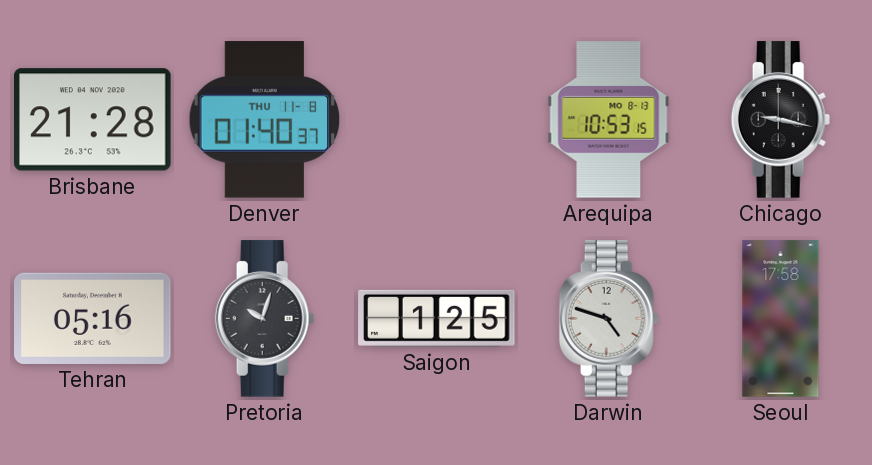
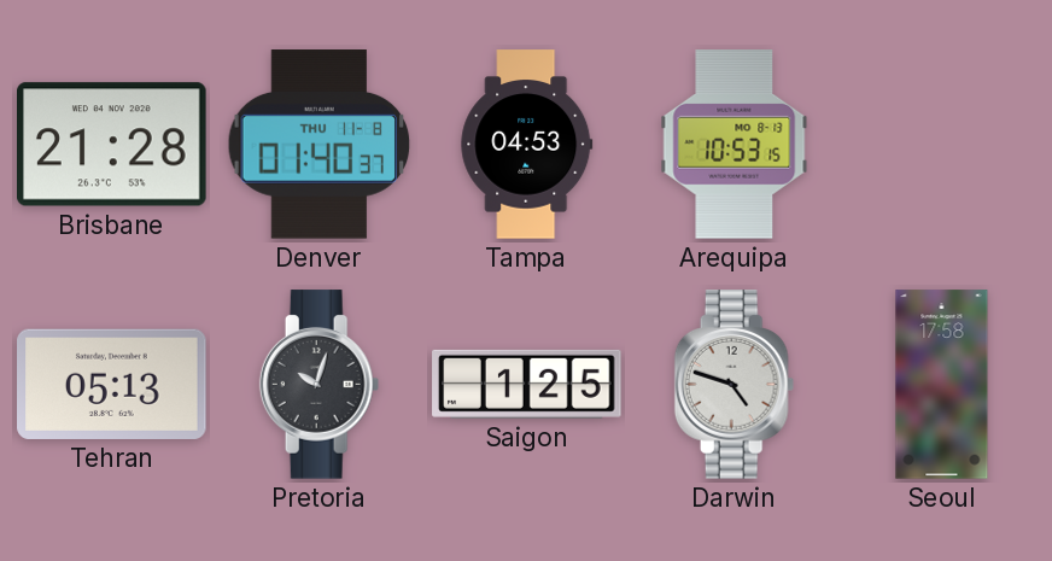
Tampa: none -> 04:53 (527, 145)
Chicago: 9:17 -> none (781, 120)
Tehran: 05:16 -> 05:13 (112, 384)
